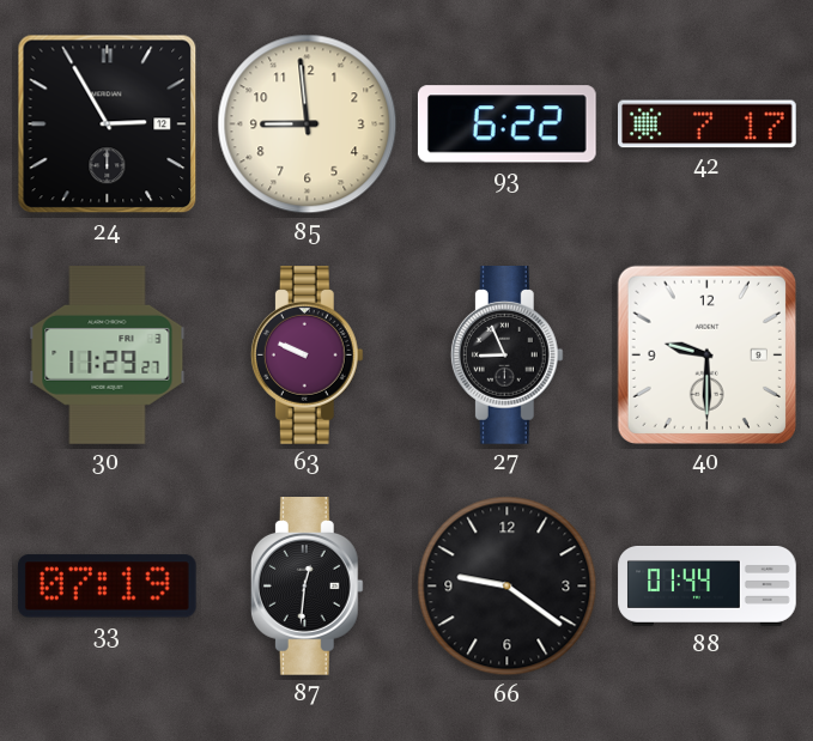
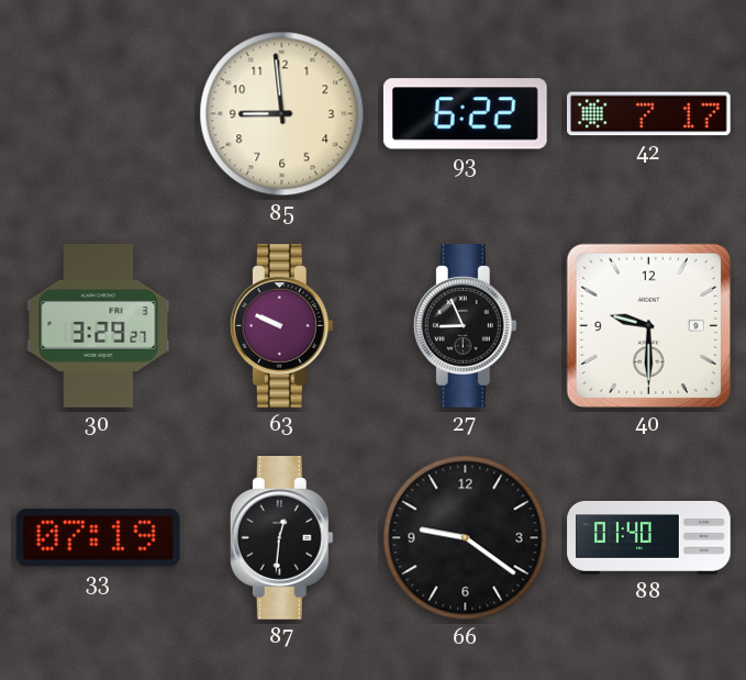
24: 2:55 -> none (108, 124)
30: 11:29 -> 3:29 (99, 326)
88: 01:44 -> 01:40 (649, 537)
